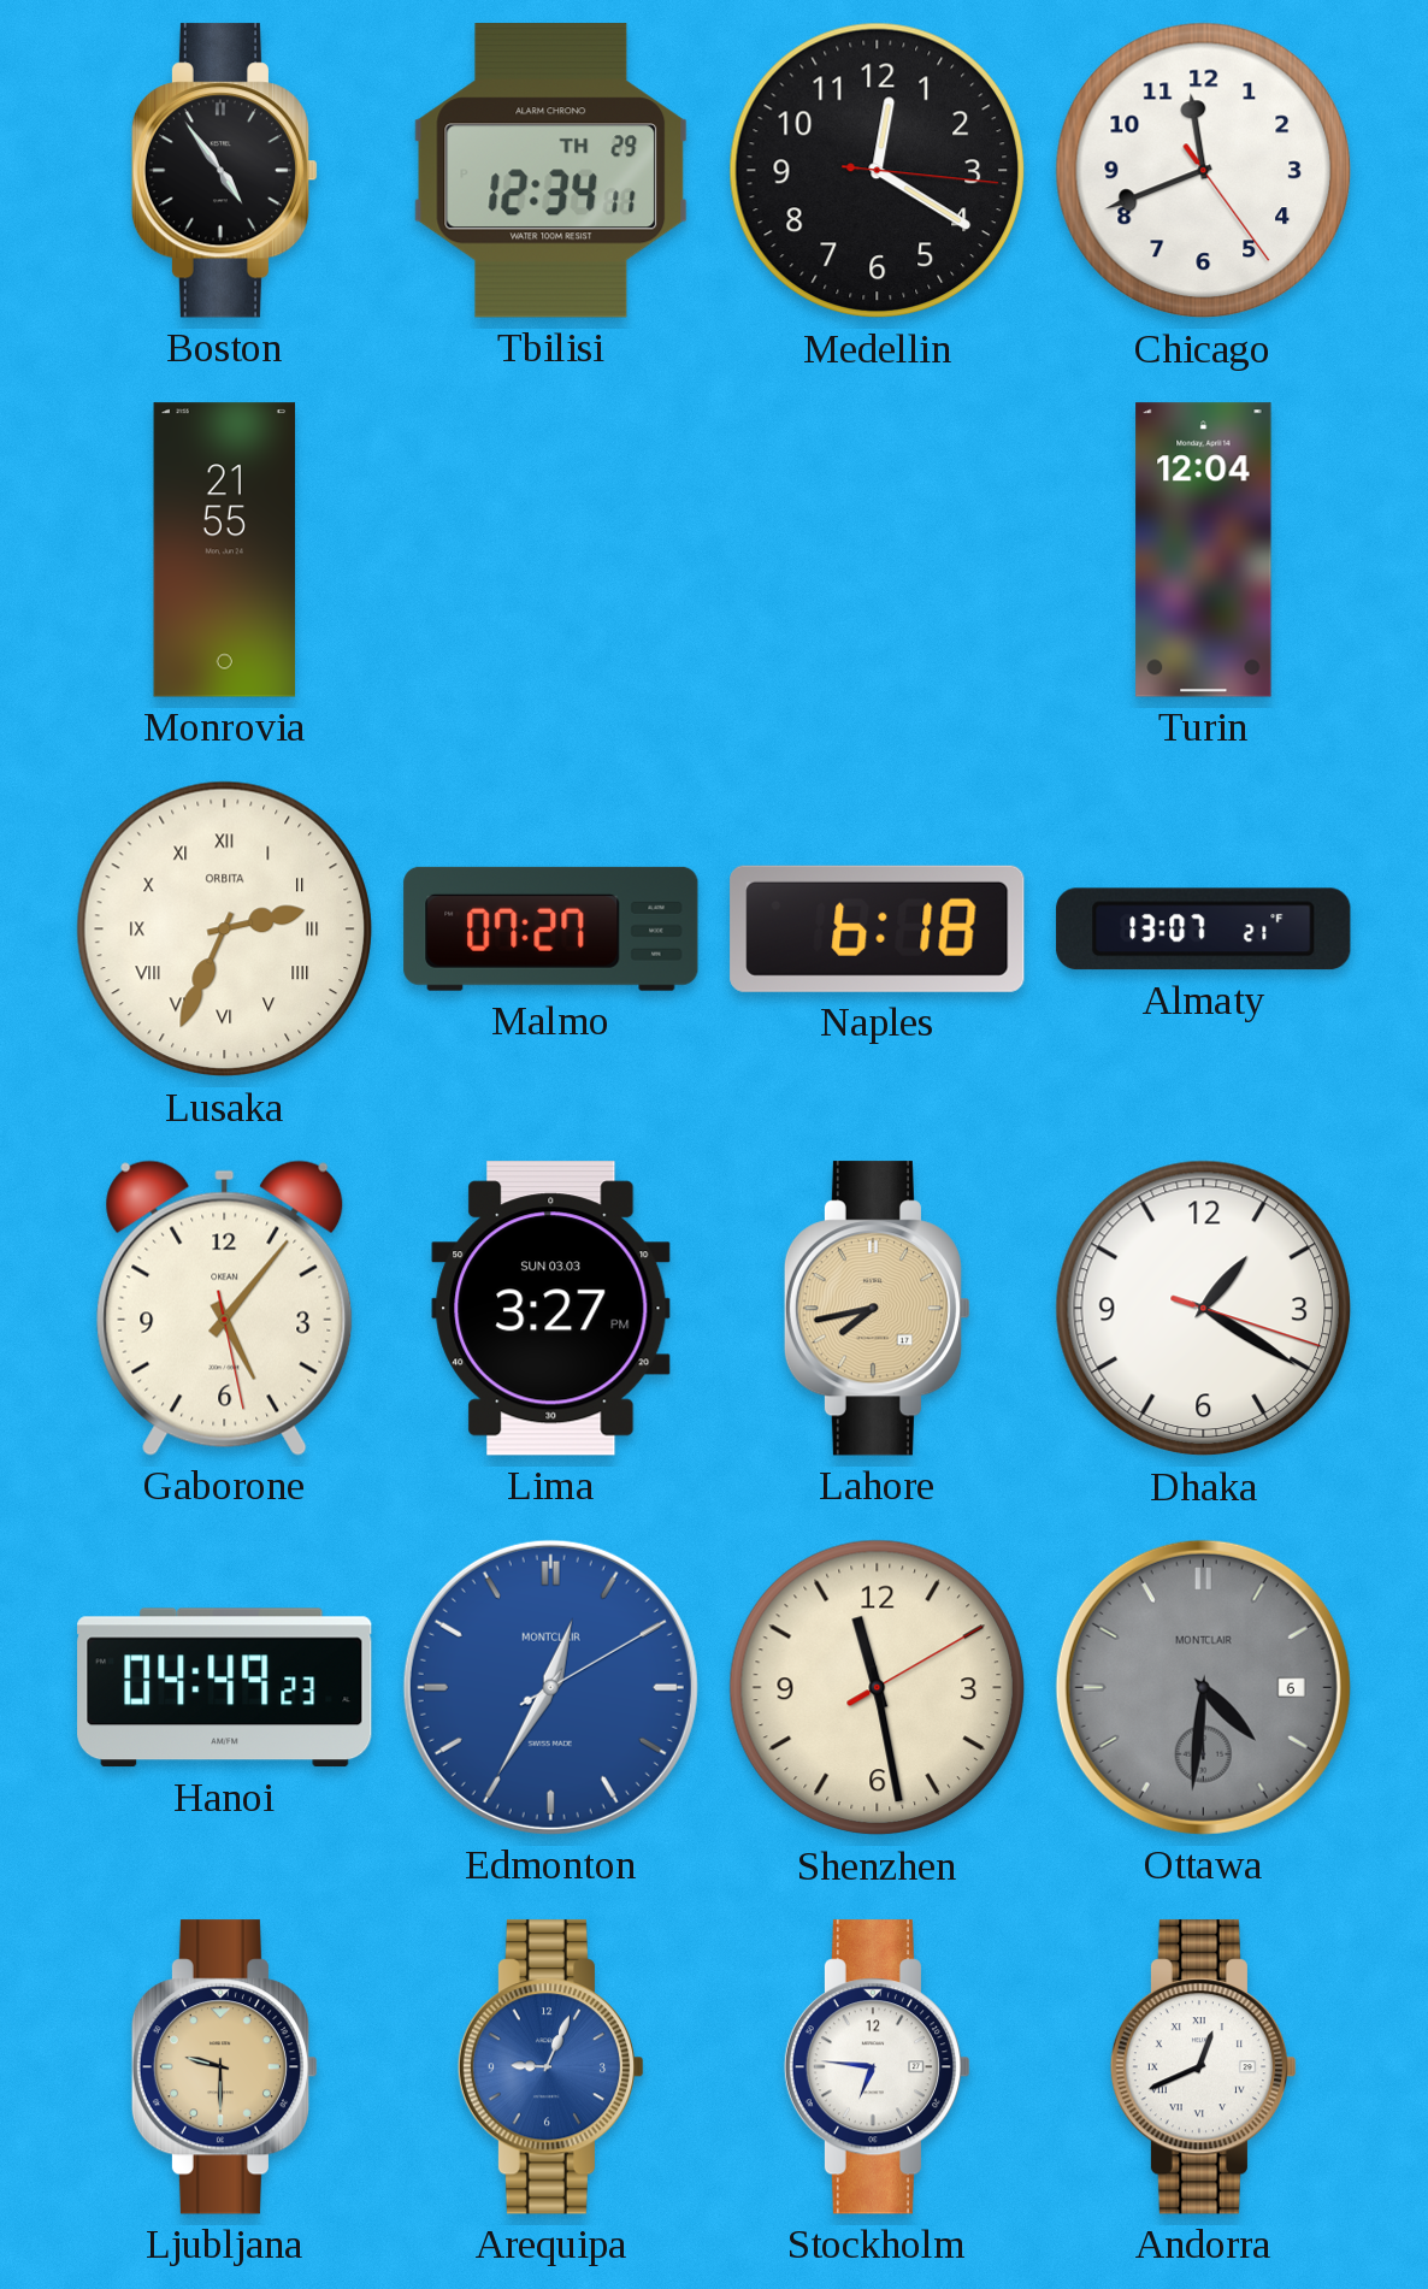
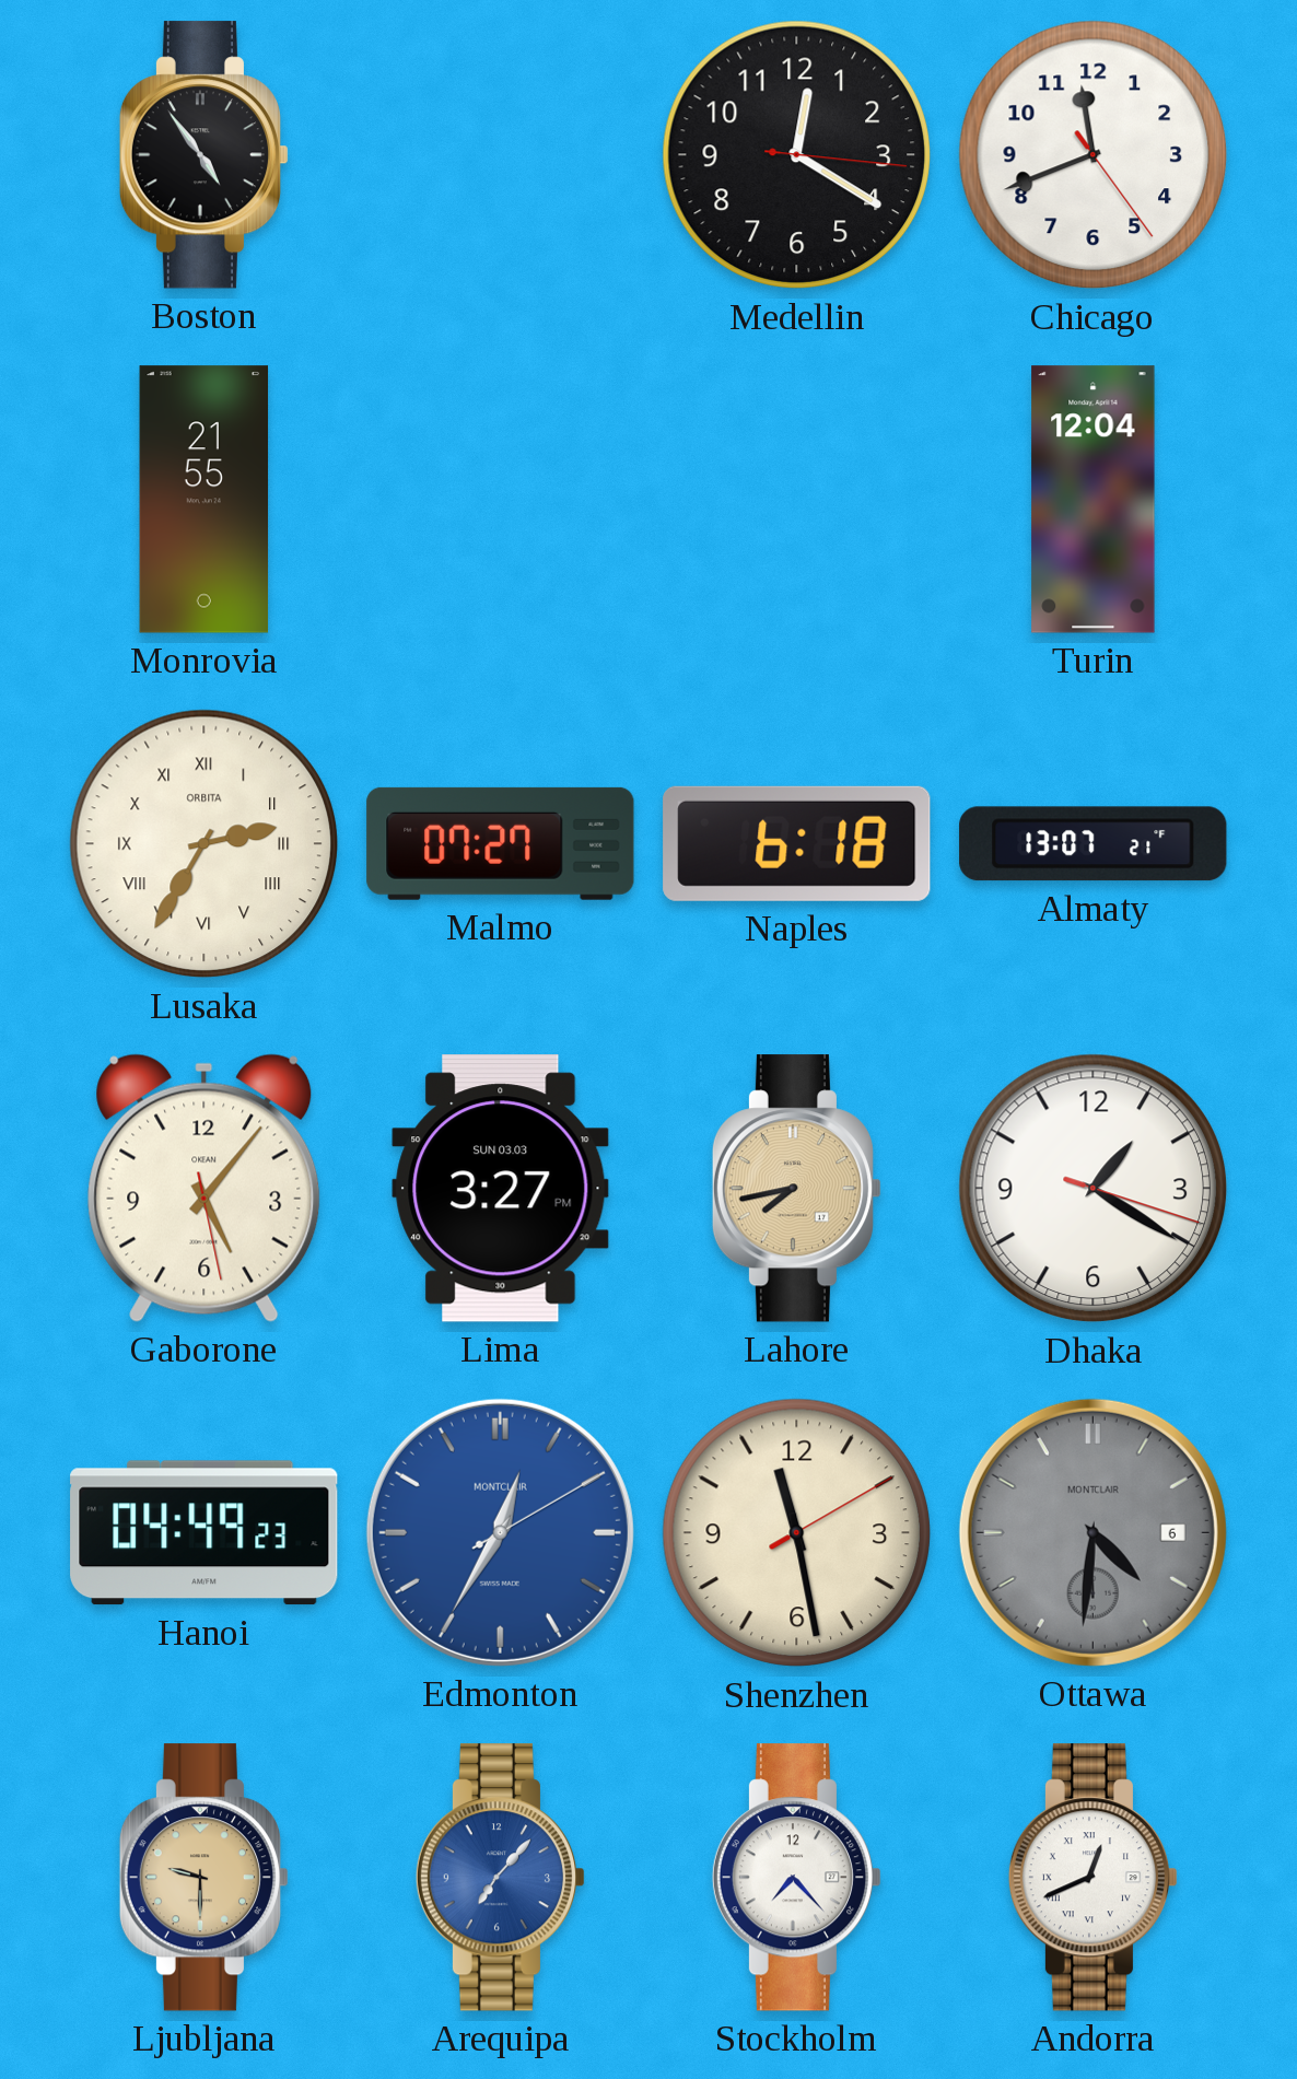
Tbilisi: 12:34 -> none (551, 171)
Lusaka: 2:34 -> 2:35 (205, 844)
Arequipa: 9:04 -> 7:07 (501, 1878)
Stockholm: 6:46 -> 7:23 (797, 1878)
